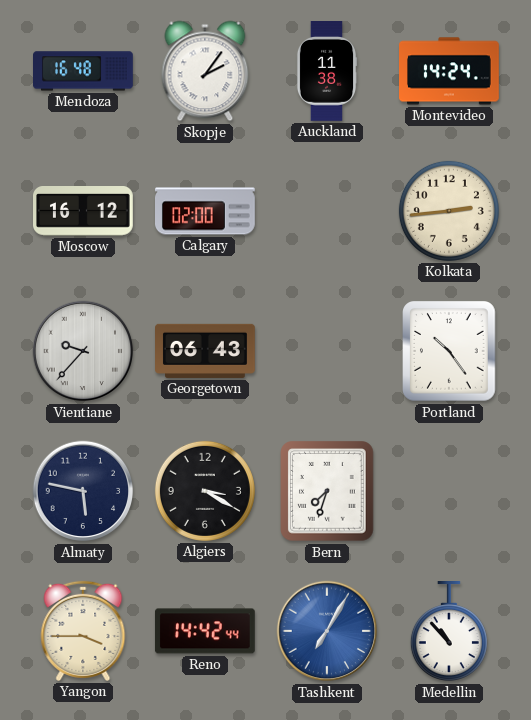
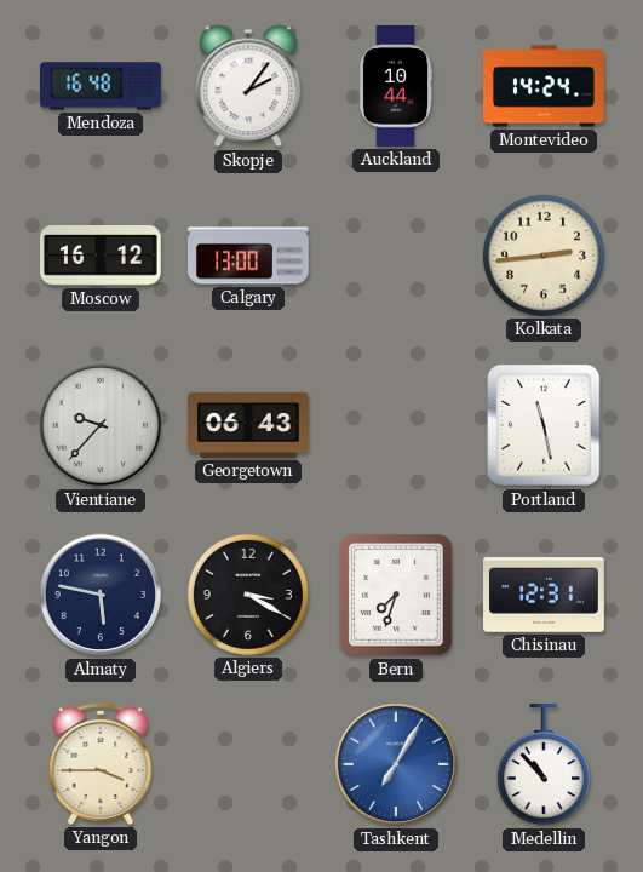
Auckland: 11:38 -> 10:44 (396, 87)
Calgary: 02:00 -> 13:00 (249, 256)
Portland: 10:24 -> 11:28 (545, 426)
Chisinau: none -> 12:31 (545, 595)
Reno: 14:42 -> none (205, 631)
